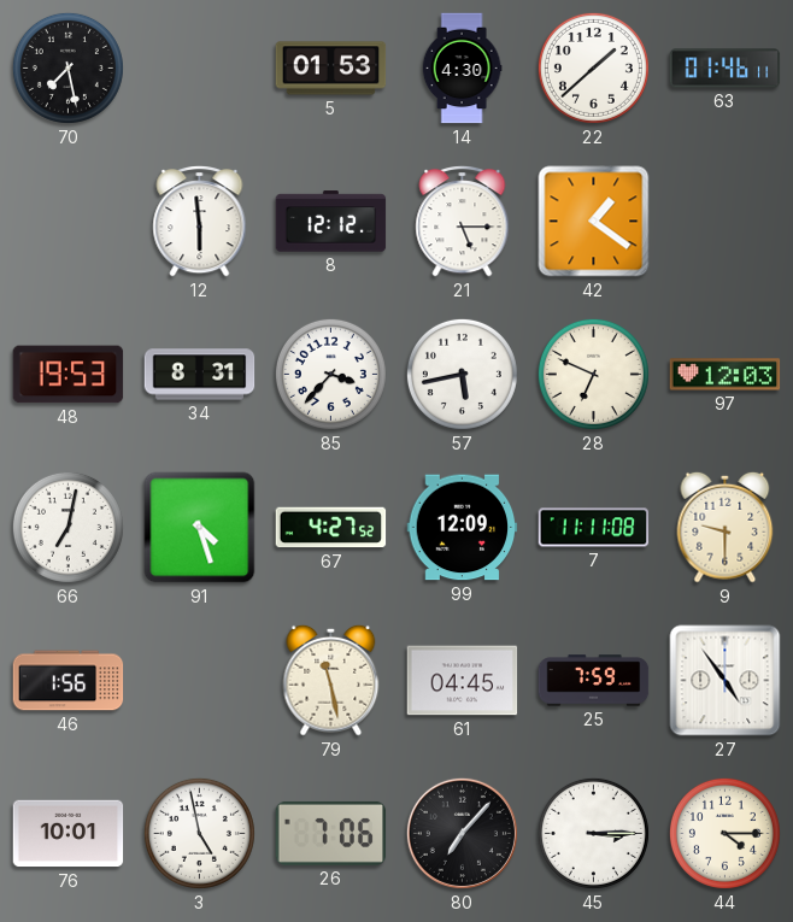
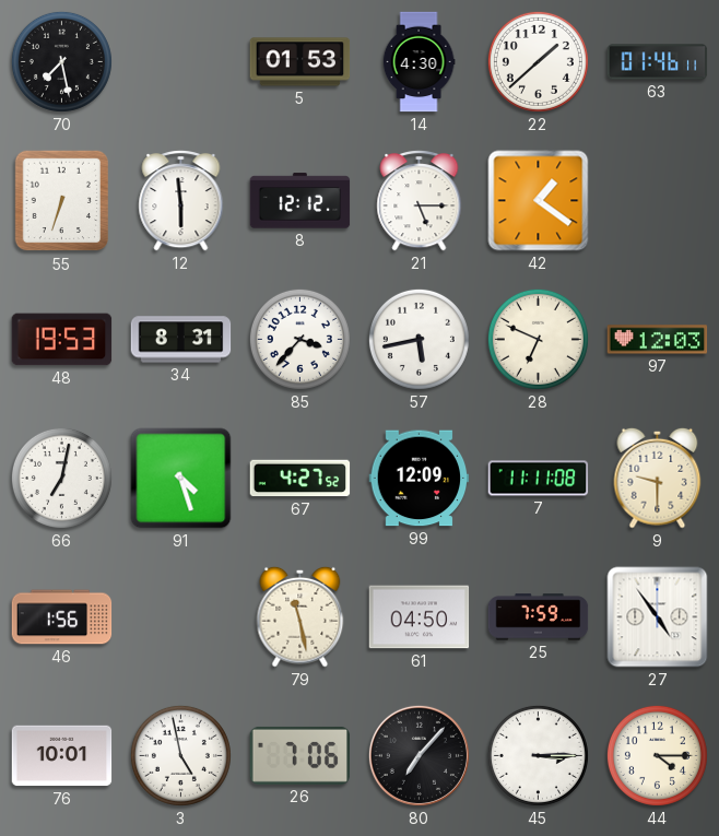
55: none -> 6:33 (62, 201)
61: 04:45 -> 04:50 (420, 617)
